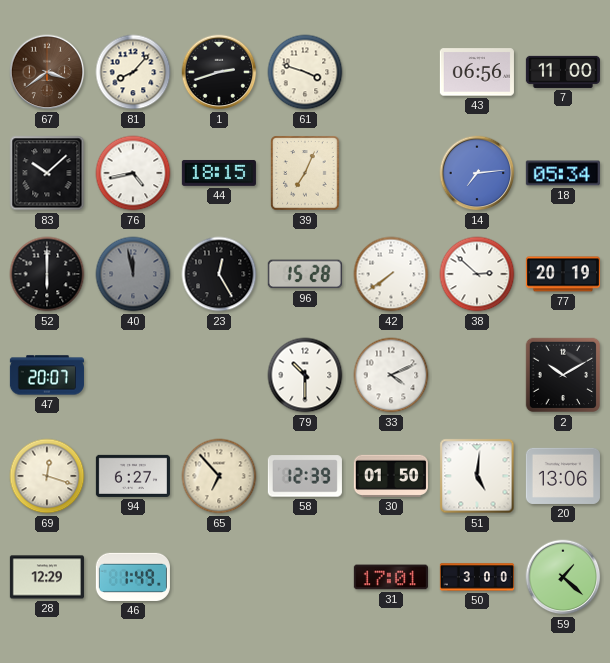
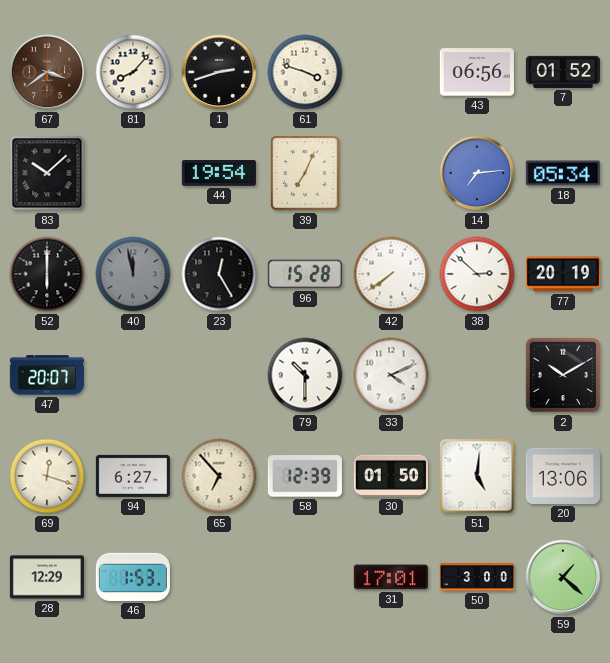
7: 11:00 -> 01:52 (563, 72)
76: 4:43 -> none (133, 173)
44: 18:15 -> 19:54 (219, 173)
46: 1:49 -> 1:53 (133, 577)
